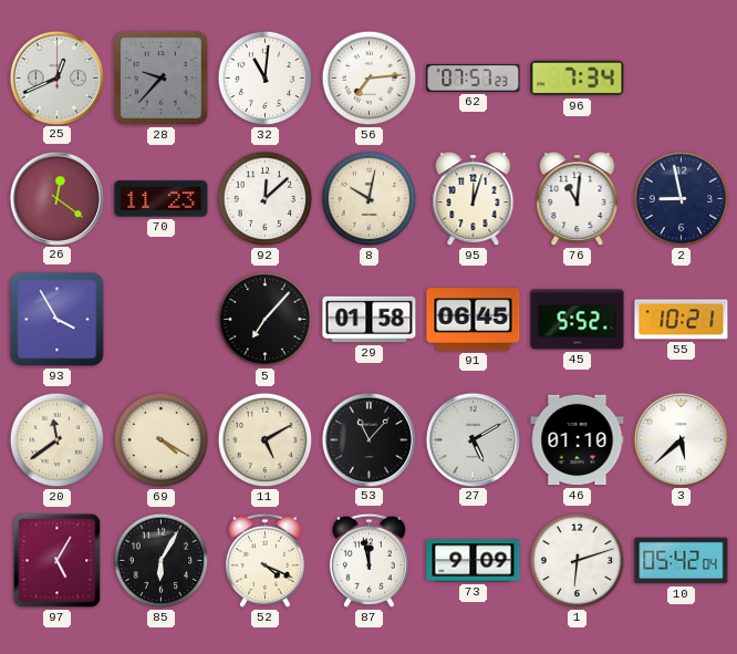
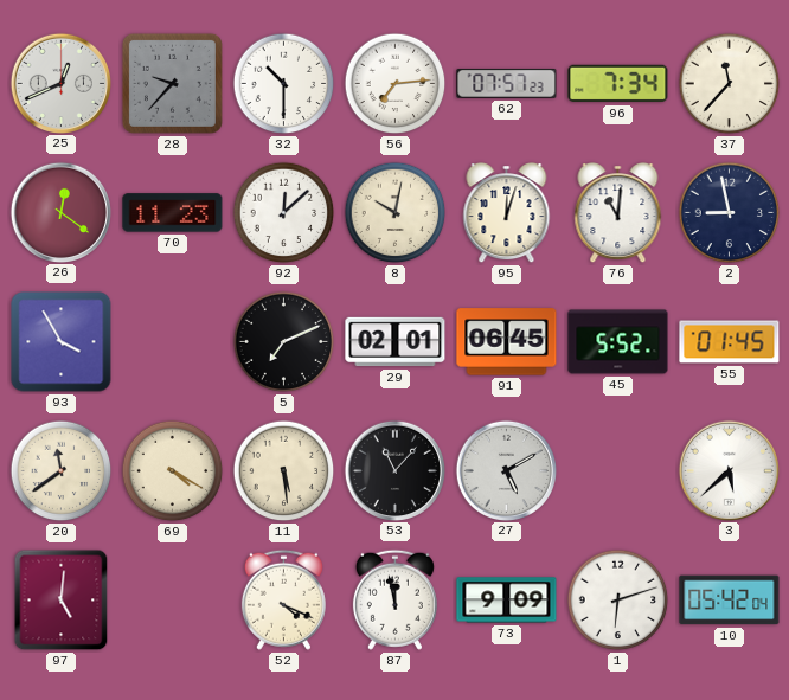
32: 11:01 -> 10:30 (284, 84)
37: none -> 11:37 (730, 84)
5: 7:07 -> 7:11 (284, 342)
29: 01:58 -> 02:01 (396, 342)
55: 10:21 -> 01:45 (730, 342)
11: 5:10 -> 5:29 (284, 471)
46: 01:10 -> none (578, 440)
97: 5:05 -> 5:01 (62, 601)
85: 6:05 -> none (162, 561)
